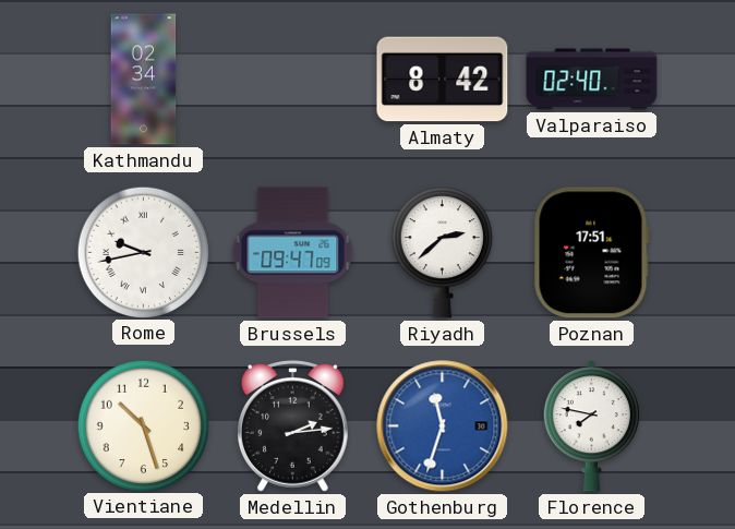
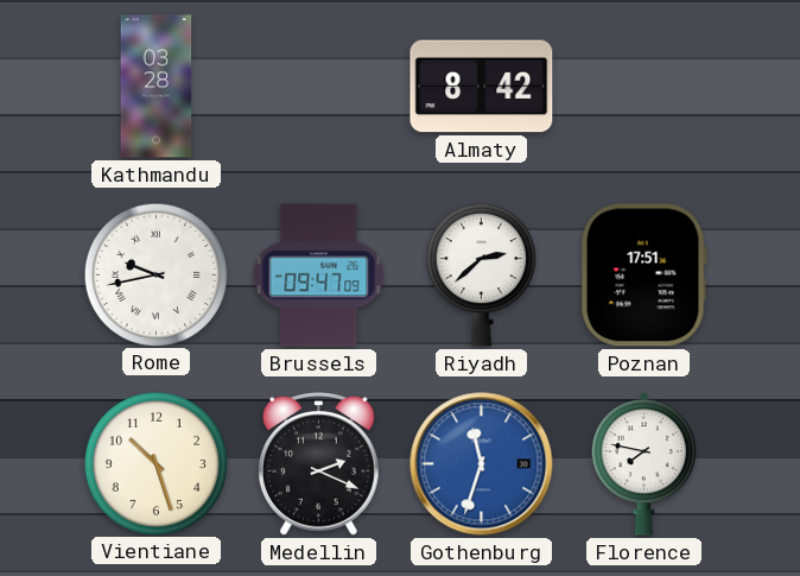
Kathmandu: 02:34 -> 03:28 (157, 87)
Valparaiso: 02:40 -> none (592, 80)
Medellin: 2:14 -> 2:19 (319, 464)
